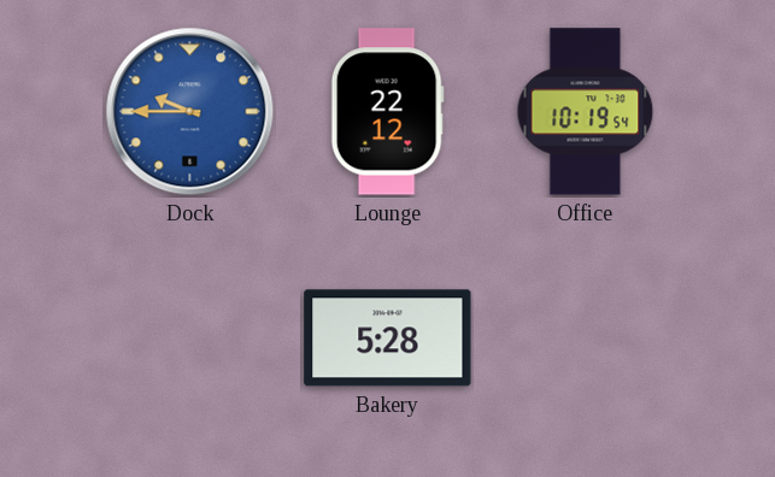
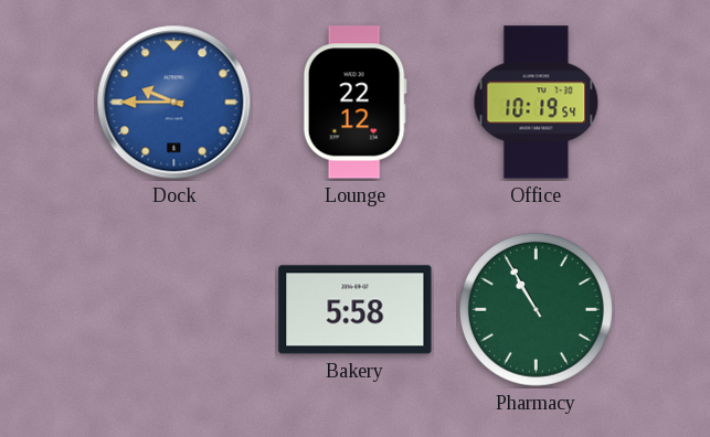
Bakery: 5:28 -> 5:58 (356, 310)
Pharmacy: none -> 10:55 (536, 309)
